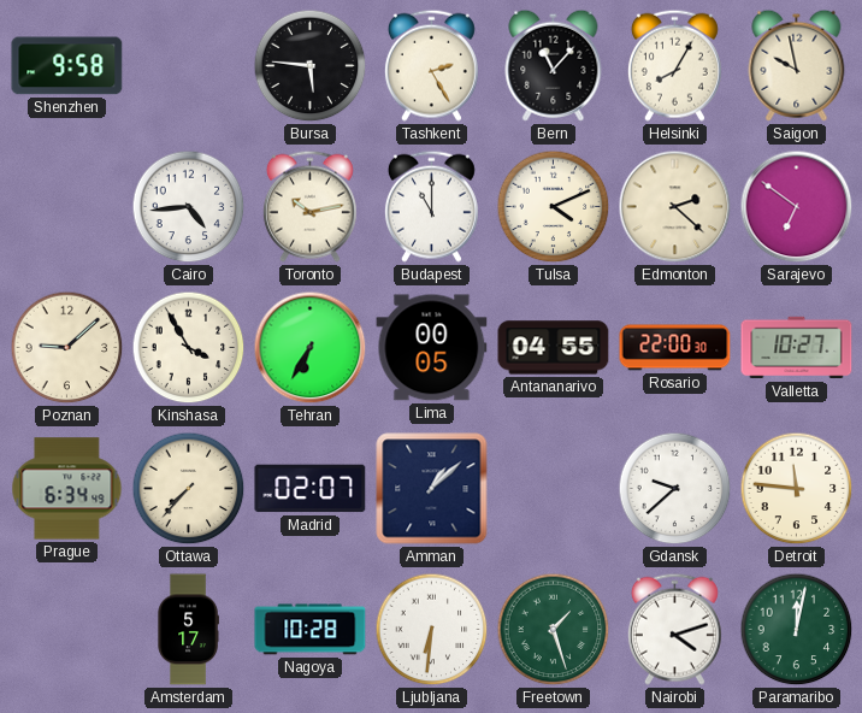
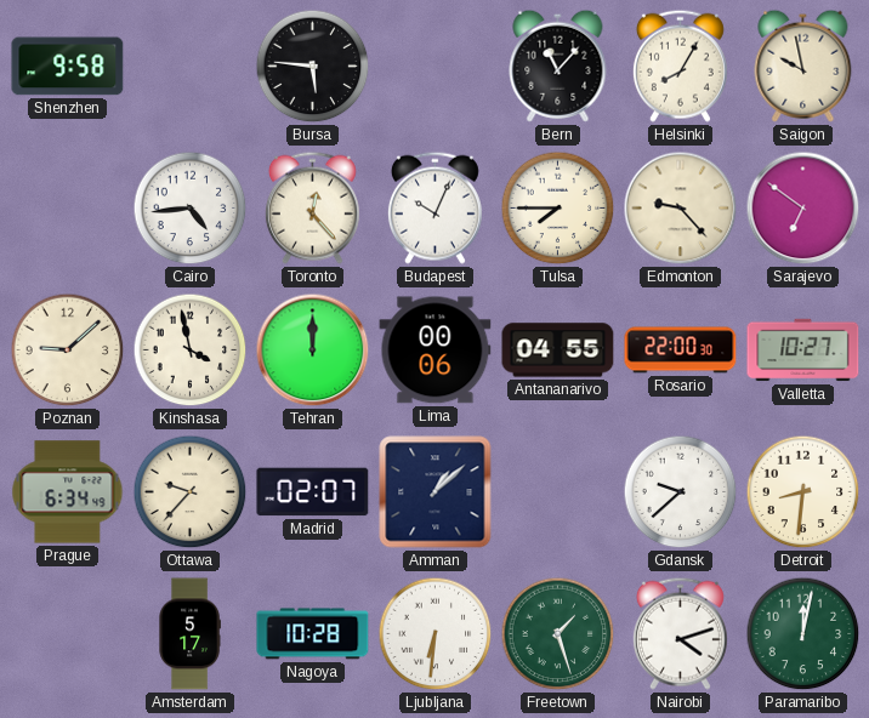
Tashkent: 2:25 -> none (431, 65)
Toronto: 10:13 -> 12:23 (312, 207)
Budapest: 11:00 -> 10:04 (434, 207)
Tulsa: 4:11 -> 7:45 (558, 209)
Edmonton: 2:22 -> 9:23 (681, 209)
Kinshasa: 3:55 -> 3:58 (191, 351)
Tehran: 6:35 -> 12:00 (313, 351)
Lima: 00:05 -> 00:06 (436, 351)
Ottawa: 7:37 -> 9:37 (191, 492)
Detroit: 11:46 -> 8:31 (803, 492)
